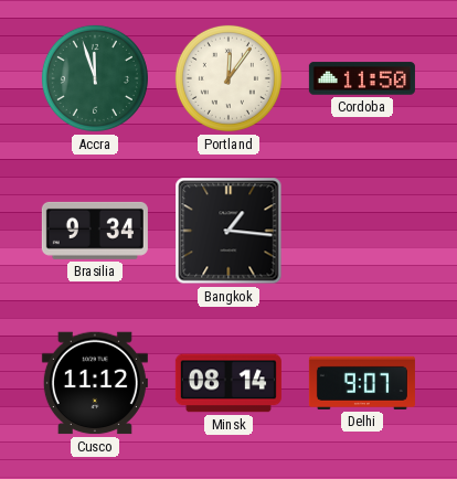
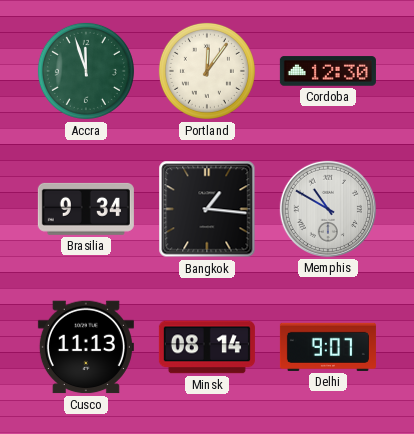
Cordoba: 11:50 -> 12:30 (328, 71)
Memphis: none -> 10:50 (328, 209)
Cusco: 11:12 -> 11:13 (86, 347)
